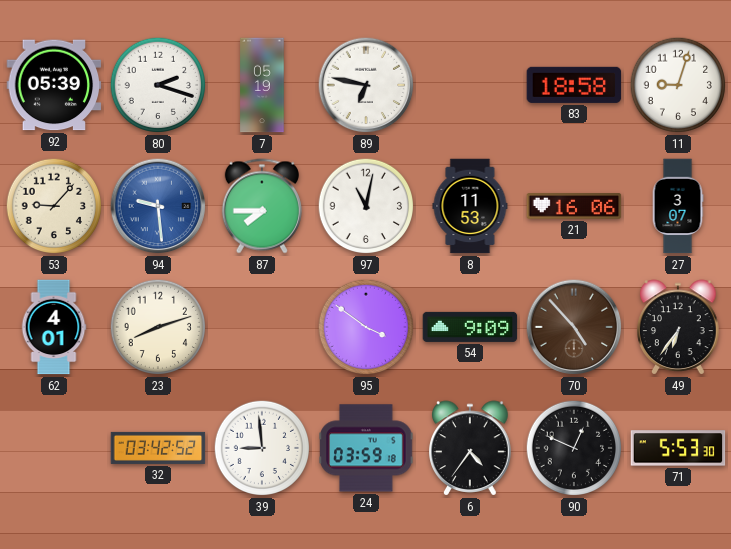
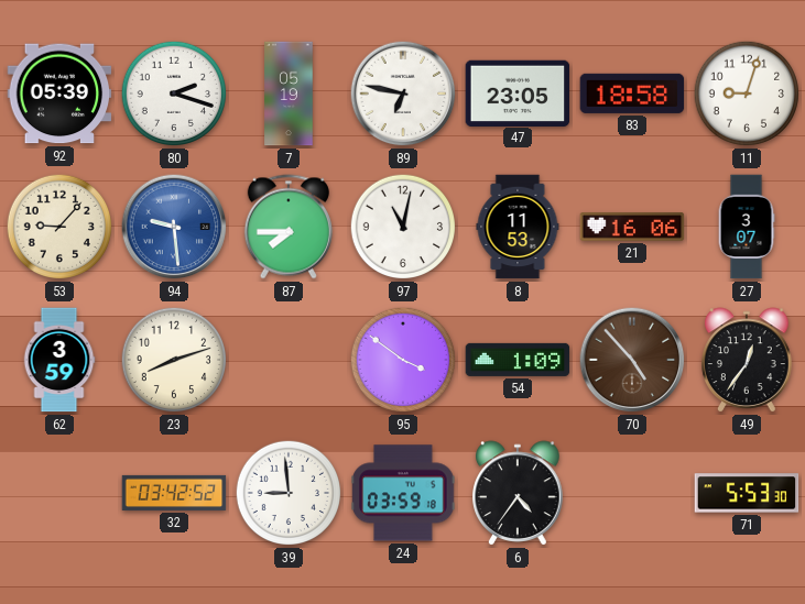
47: none -> 23:05 (518, 92)
62: 4:01 -> 3:59 (59, 360)
54: 9:09 -> 1:09 (518, 360)
49: 6:36 -> 12:36 (747, 360)
90: 12:49 -> none (574, 448)
